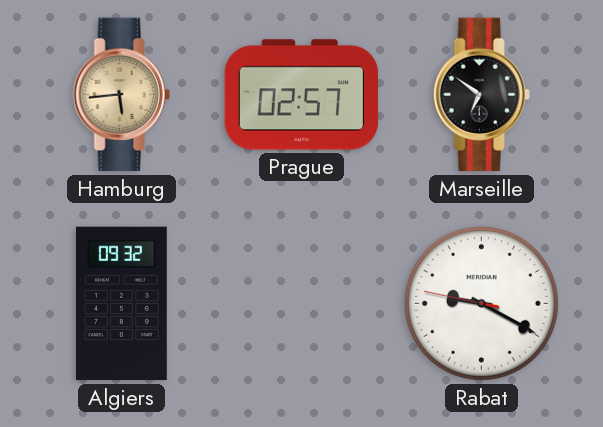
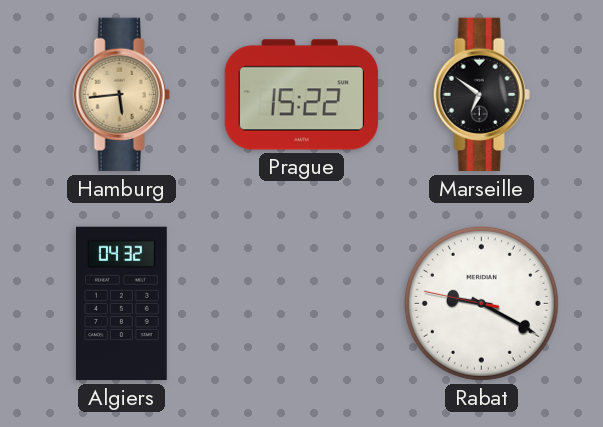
Prague: 02:57 -> 15:22 (302, 95)
Algiers: 09:32 -> 04:32 (121, 304)
